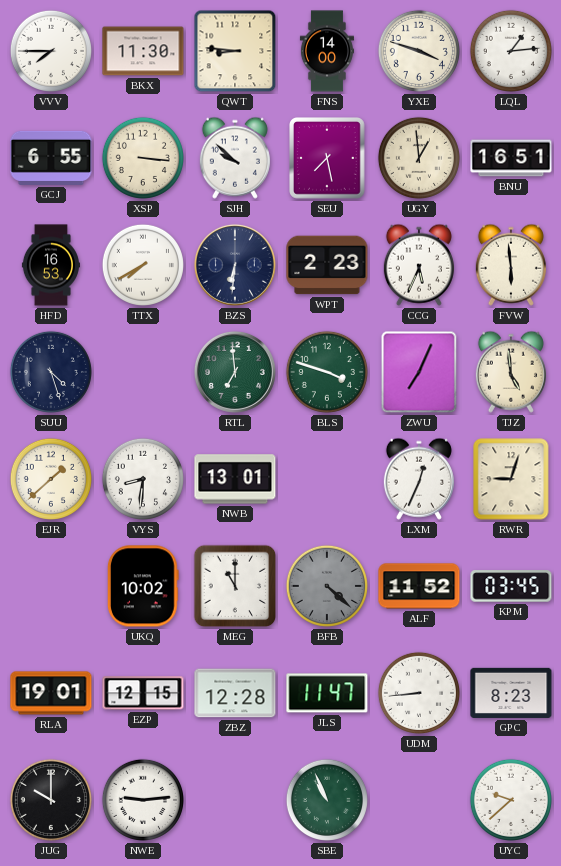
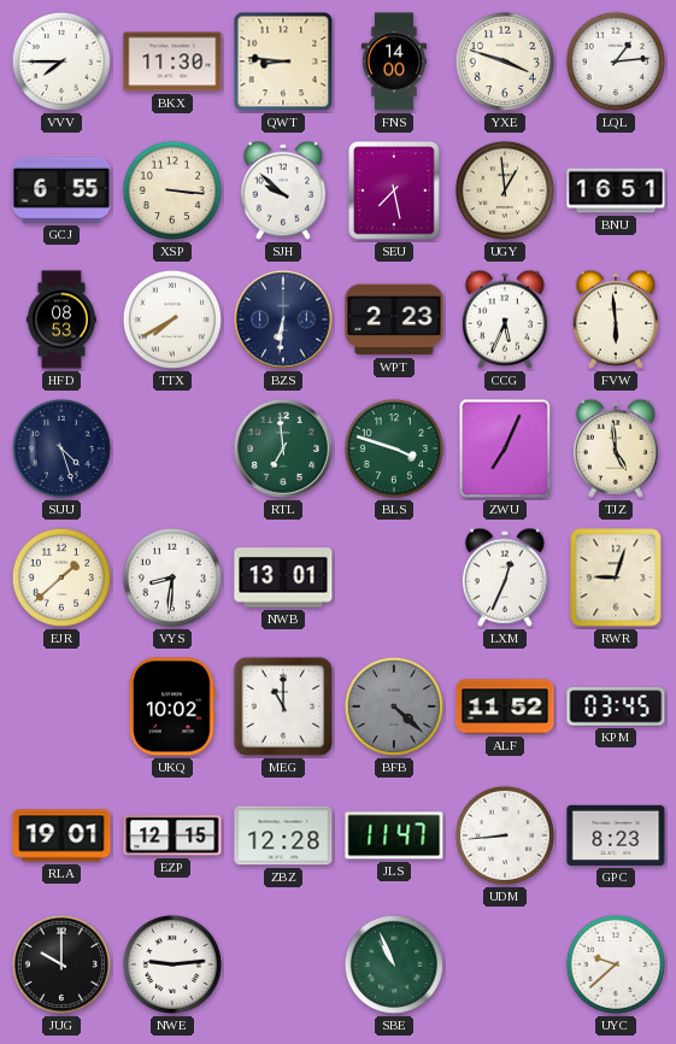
HFD: 16:53 -> 08:53 (61, 319)
